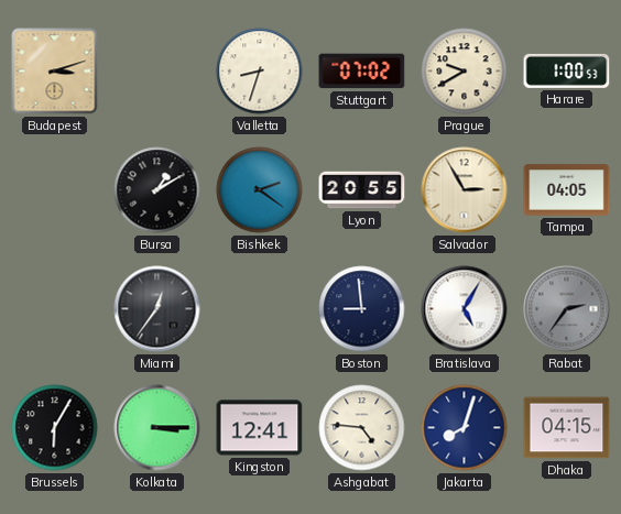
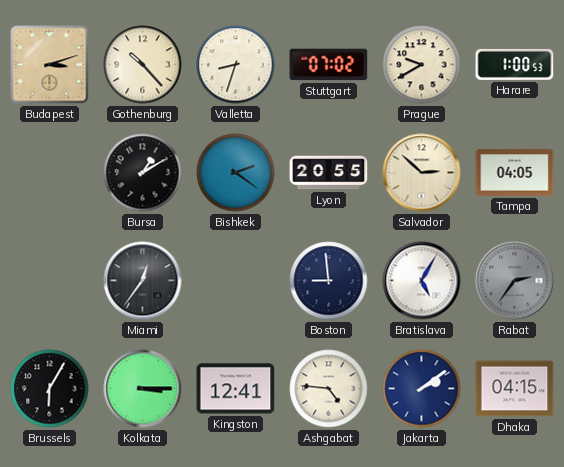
Gothenburg: none -> 10:23 (143, 65)
Salvador: 2:55 -> 2:52 (422, 173)
Jakarta: 8:03 -> 2:09 (422, 389)
